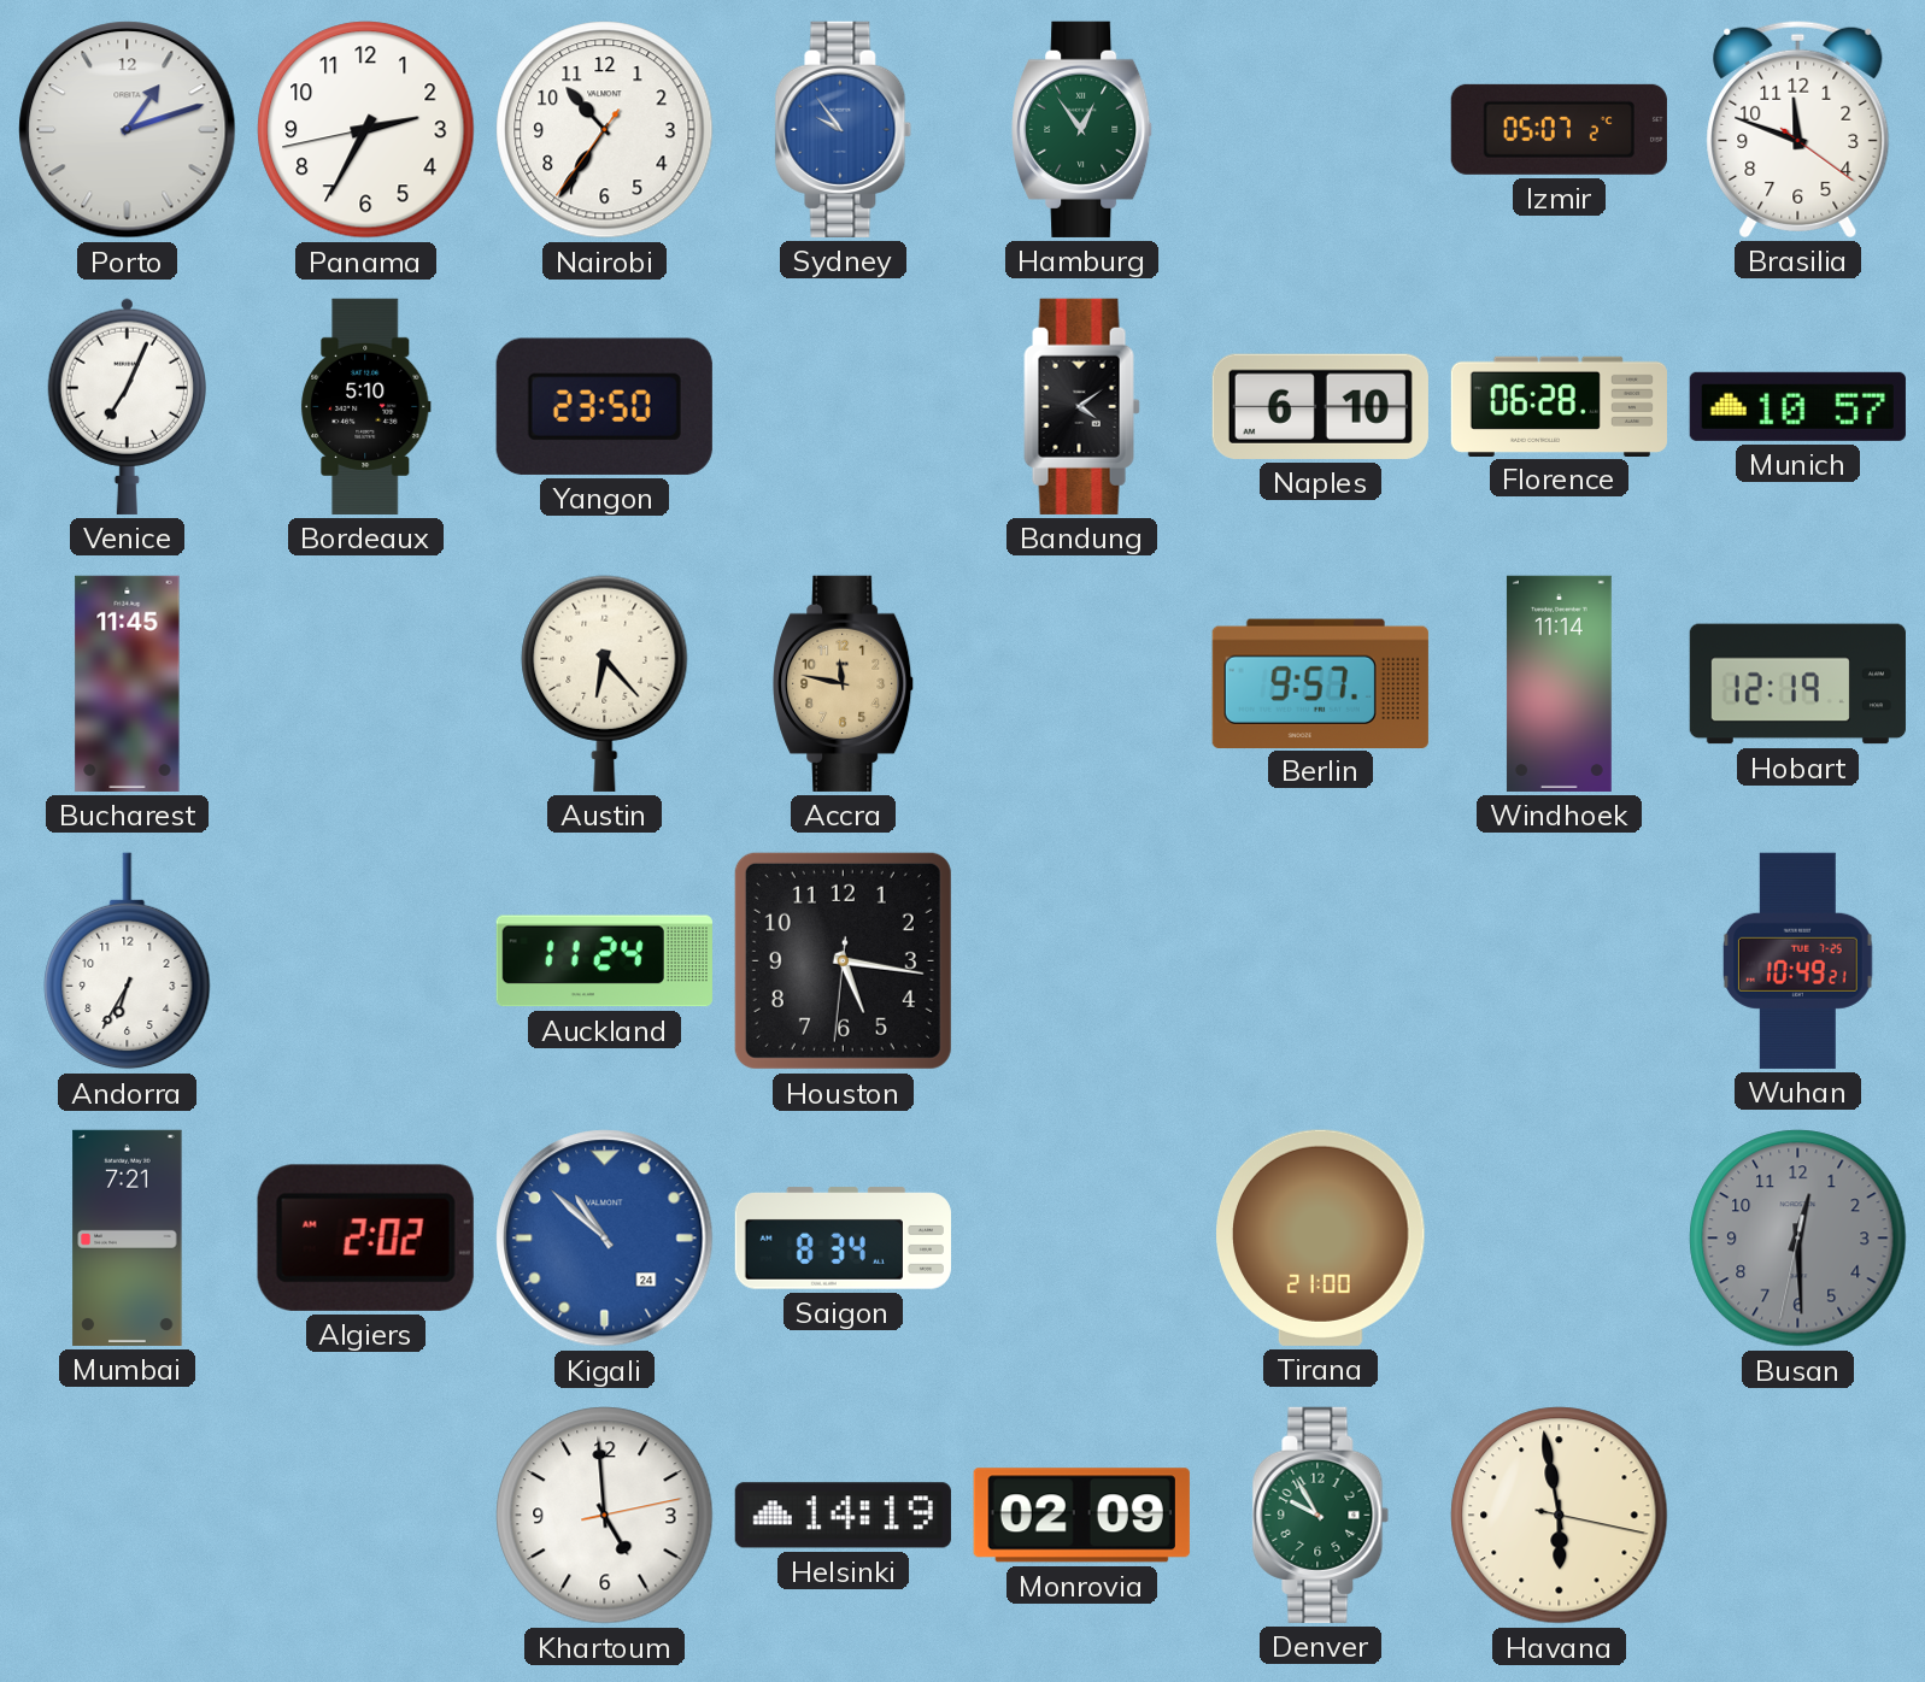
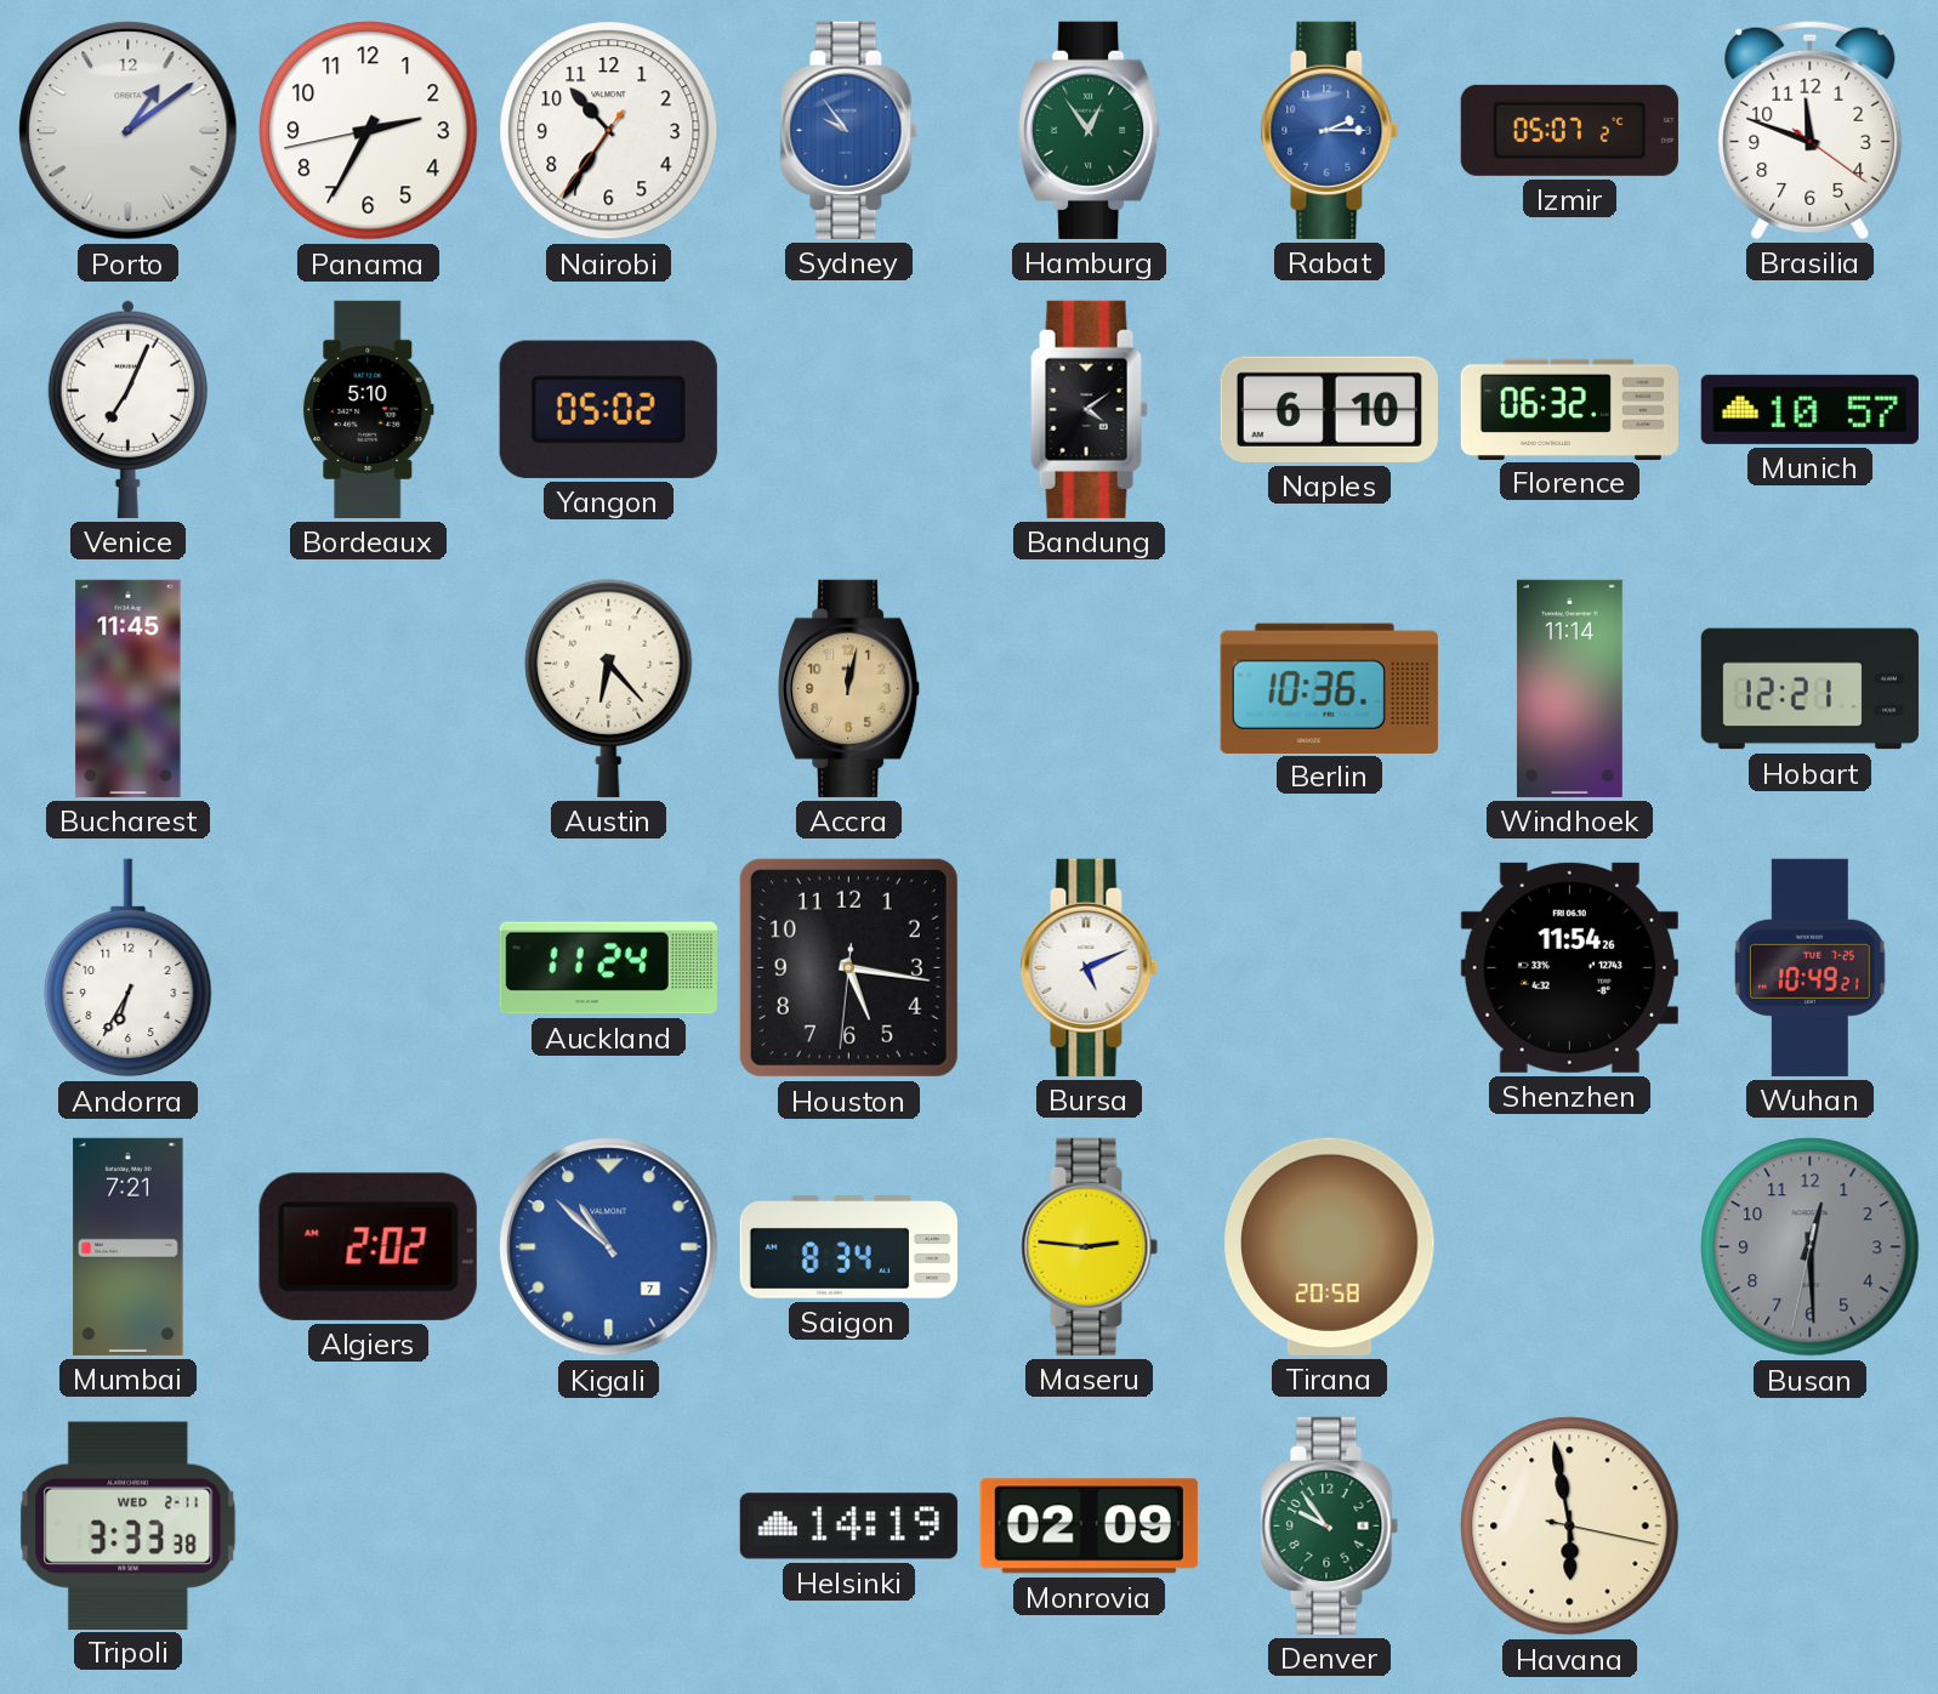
Porto: 1:12 -> 1:09 (129, 131)
Rabat: none -> 2:15 (1330, 130)
Yangon: 23:50 -> 05:02 (608, 409)
Florence: 06:28 -> 06:32 (1569, 409)
Accra: 11:47 -> 12:02 (849, 688)
Berlin: 9:57 -> 10:36 (1329, 688)
Hobart: 12:19 -> 12:21 (1809, 689)
Bursa: none -> 5:11 (1090, 967)
Shenzhen: none -> 11:54 (1569, 967)
Kigali date: 24 -> 7 (609, 1247)
Maseru: none -> 2:46 (1090, 1246)
Tirana: 21:00 -> 20:58 (1330, 1246)
Tripoli: none -> 3:33 (129, 1525)
Khartoum: 4:59 -> none (605, 1516)
Denver: 9:55 -> 9:54 (1330, 1525)
